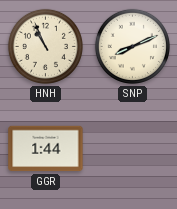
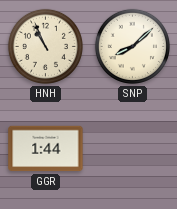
SNP: 8:11 -> 8:08 (132, 46)
